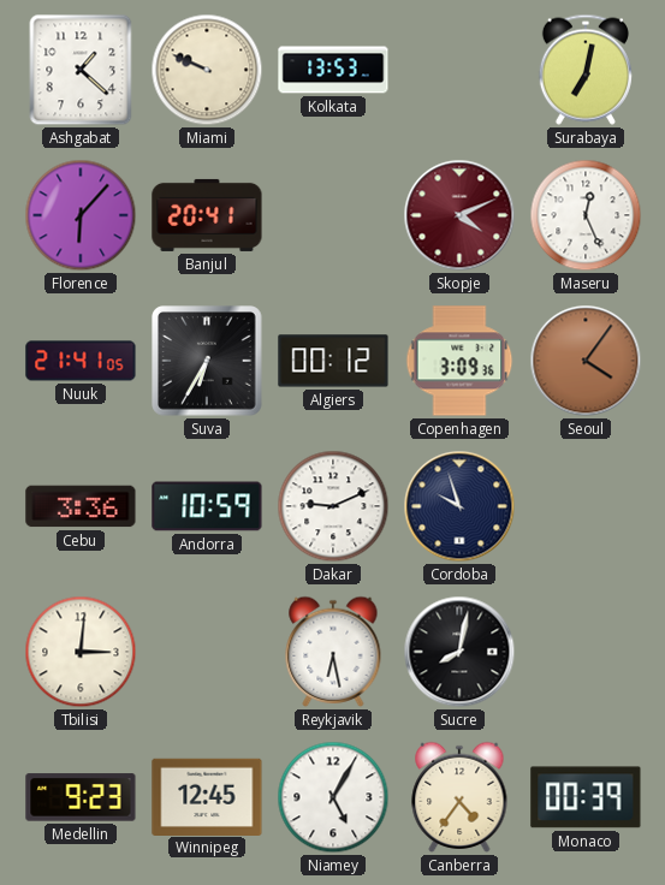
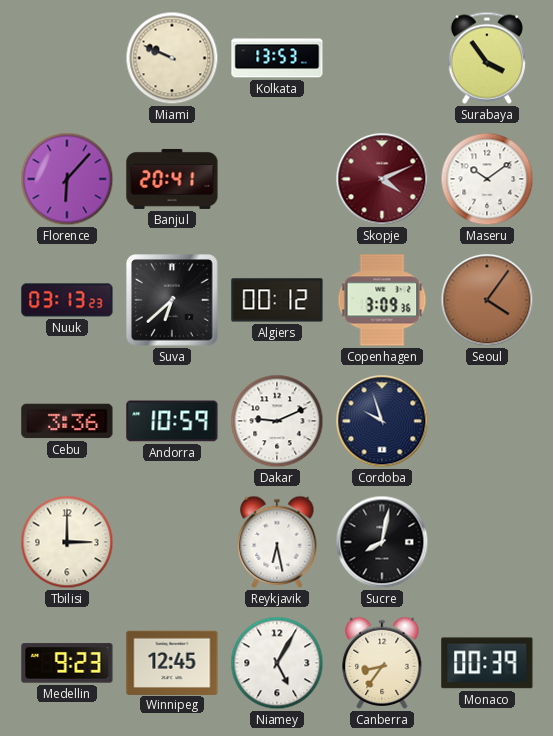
Ashgabat: 1:22 -> none (81, 70)
Surabaya: 7:02 -> 3:54 (487, 58)
Maseru: 12:26 -> 10:09 (487, 179)
Nuuk: 21:41 -> 03:13 (67, 300)
Suva: 6:35 -> 6:38 (172, 300)
Tbilisi: 3:01 -> 3:00 (67, 542)
Canberra: 4:36 -> 8:36 (382, 663)
